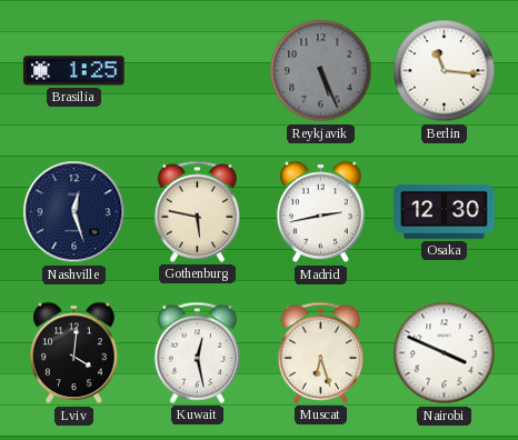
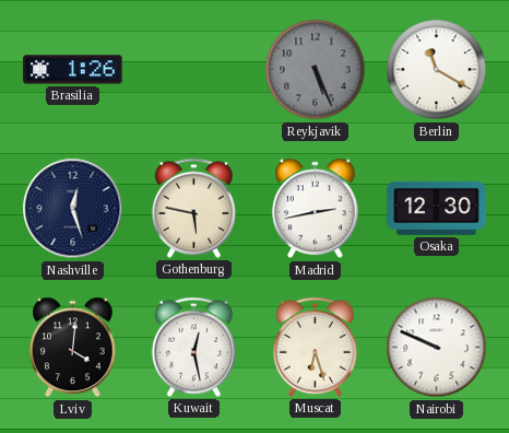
Brasilia: 1:25 -> 1:26 (73, 70)
Berlin: 11:16 -> 11:20 (437, 70)
Nairobi: 3:49 -> 9:49 (437, 348)
